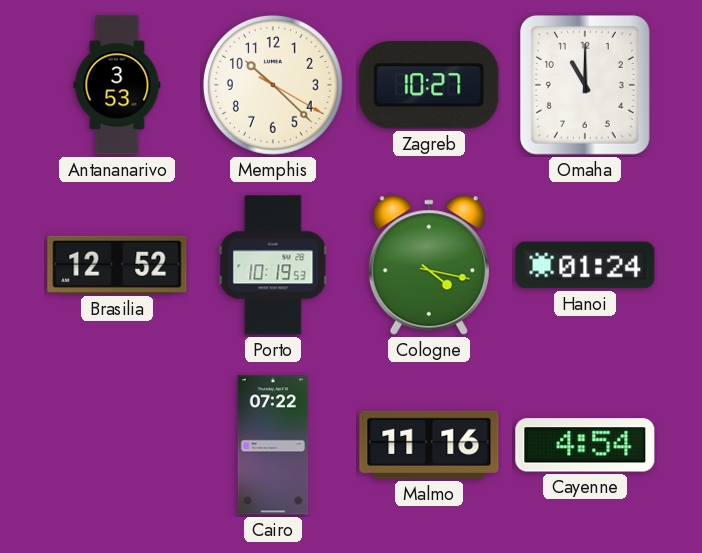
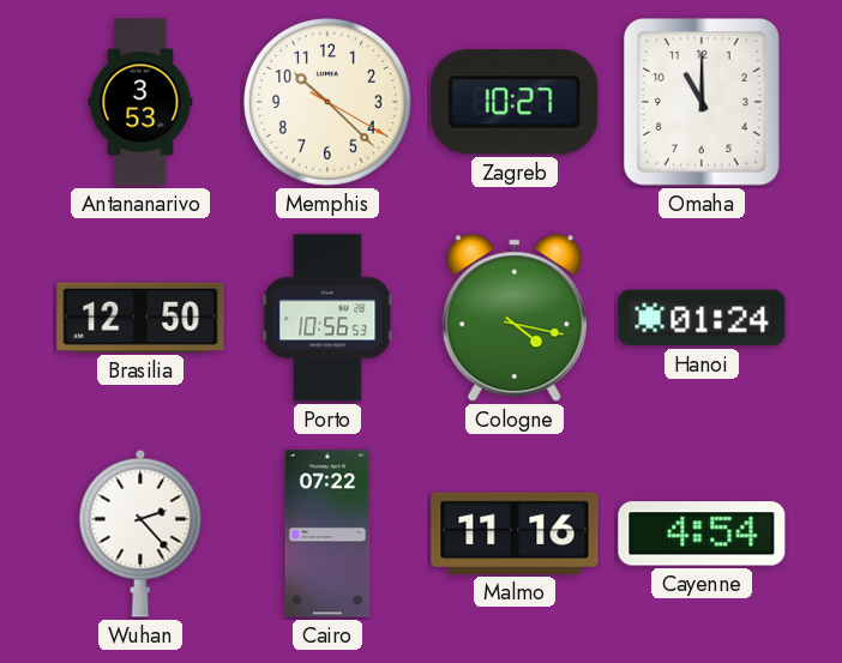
Brasilia: 12:52 -> 12:50 (140, 318)
Porto: 10:19 -> 10:56 (327, 318)
Wuhan: none -> 2:23 (140, 534)
